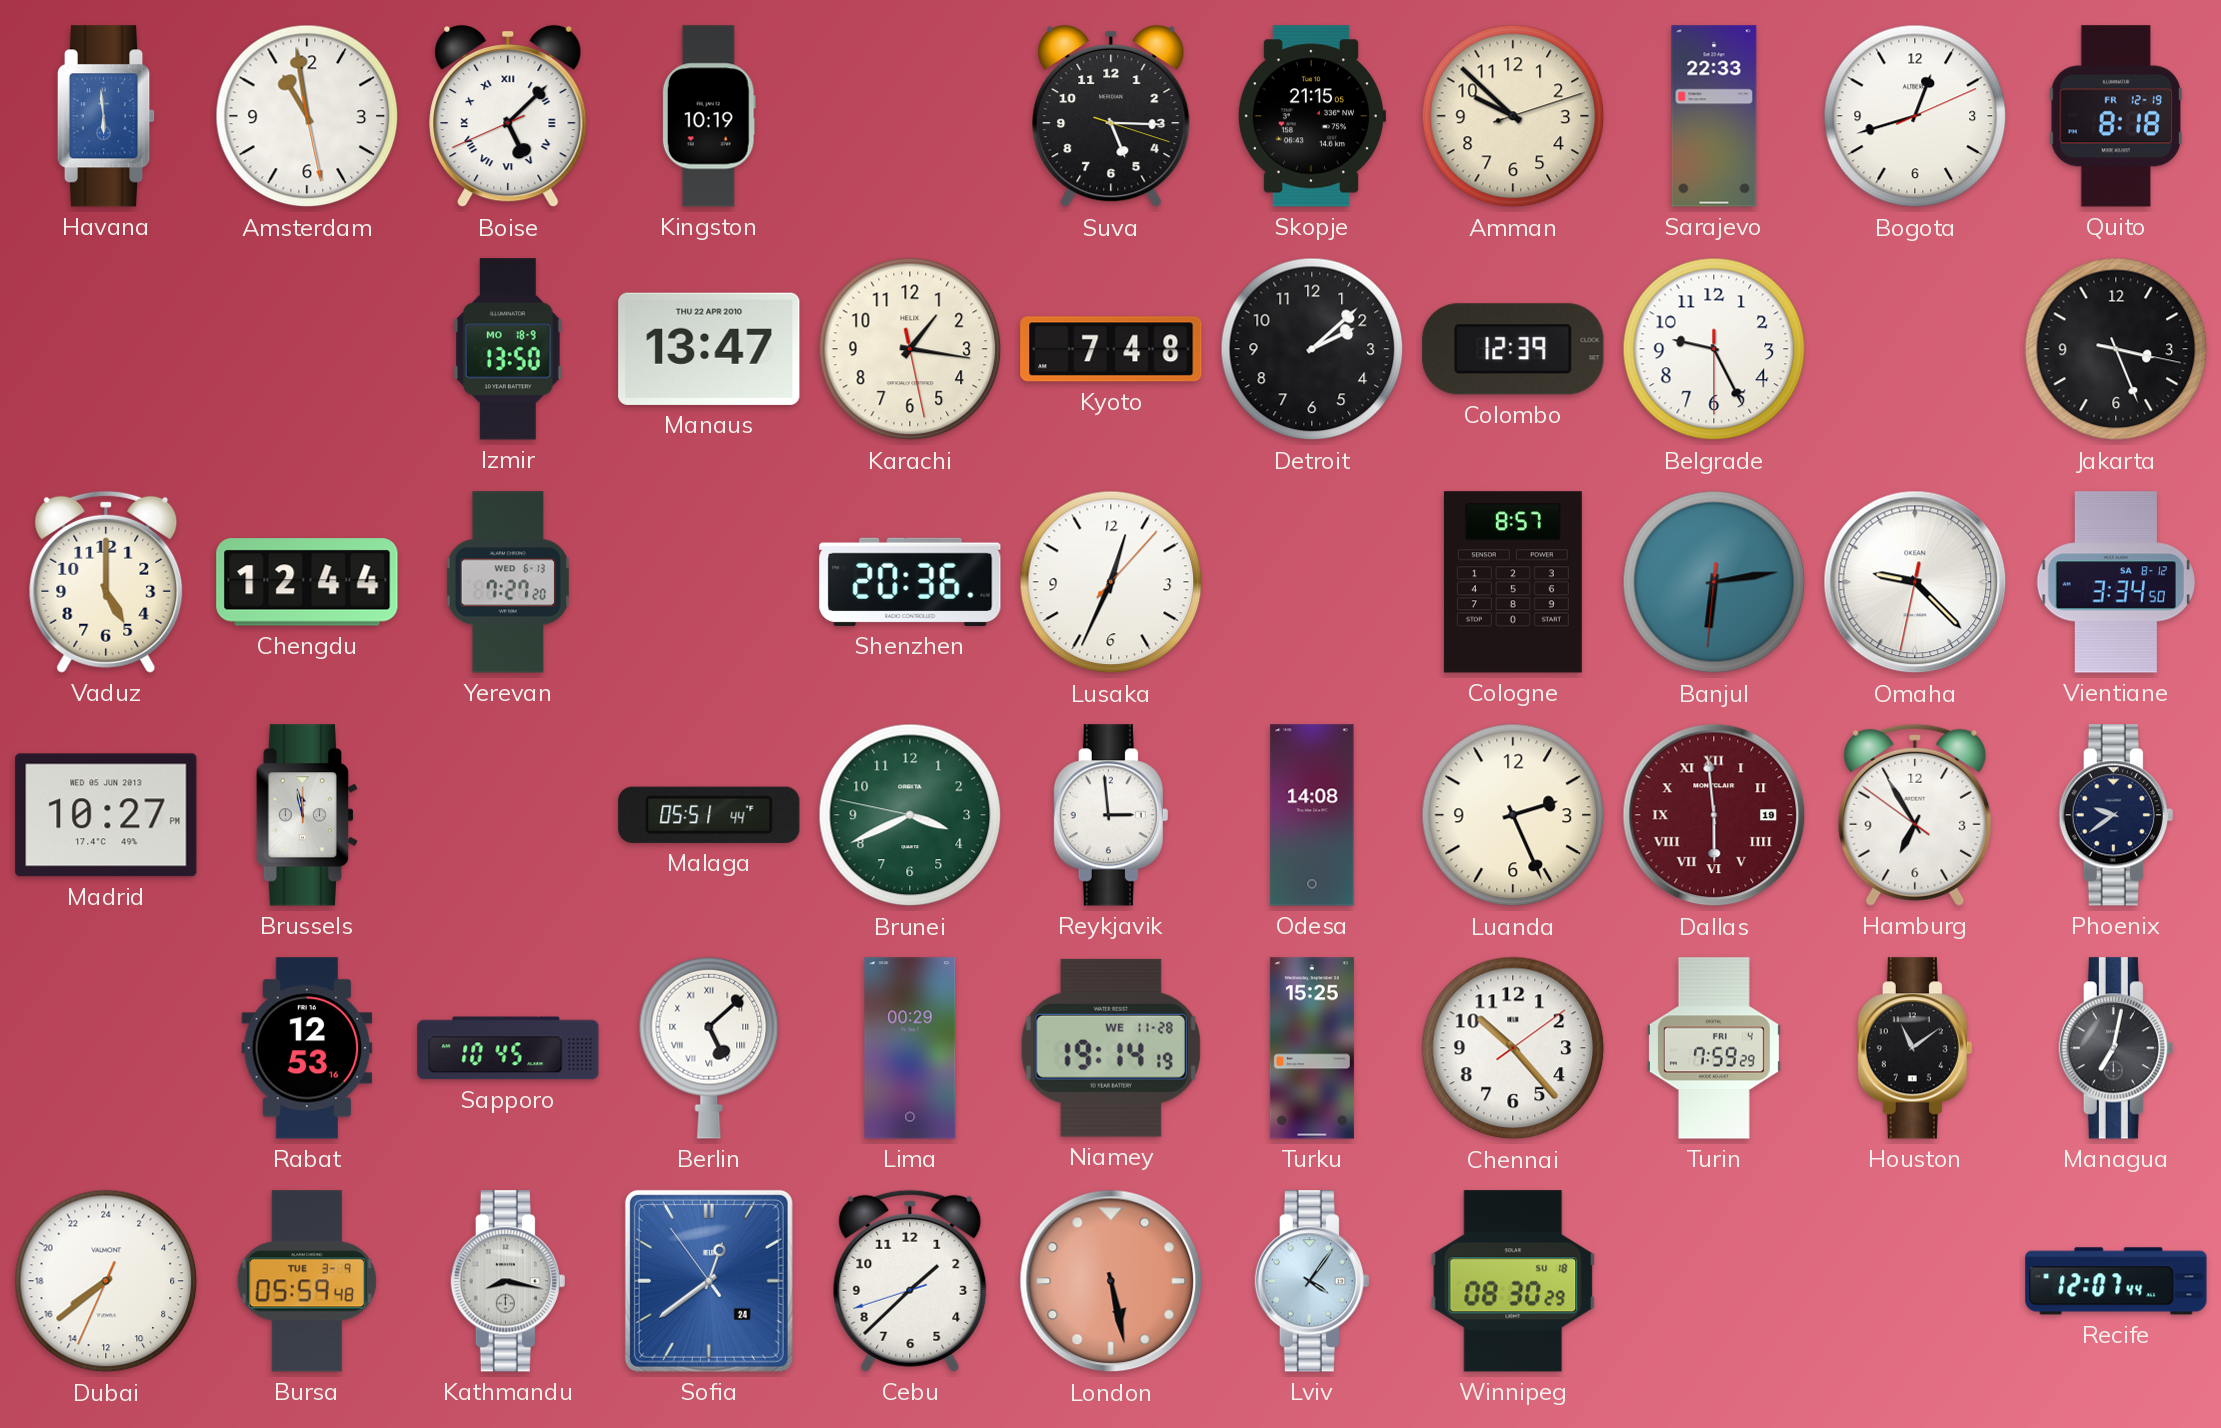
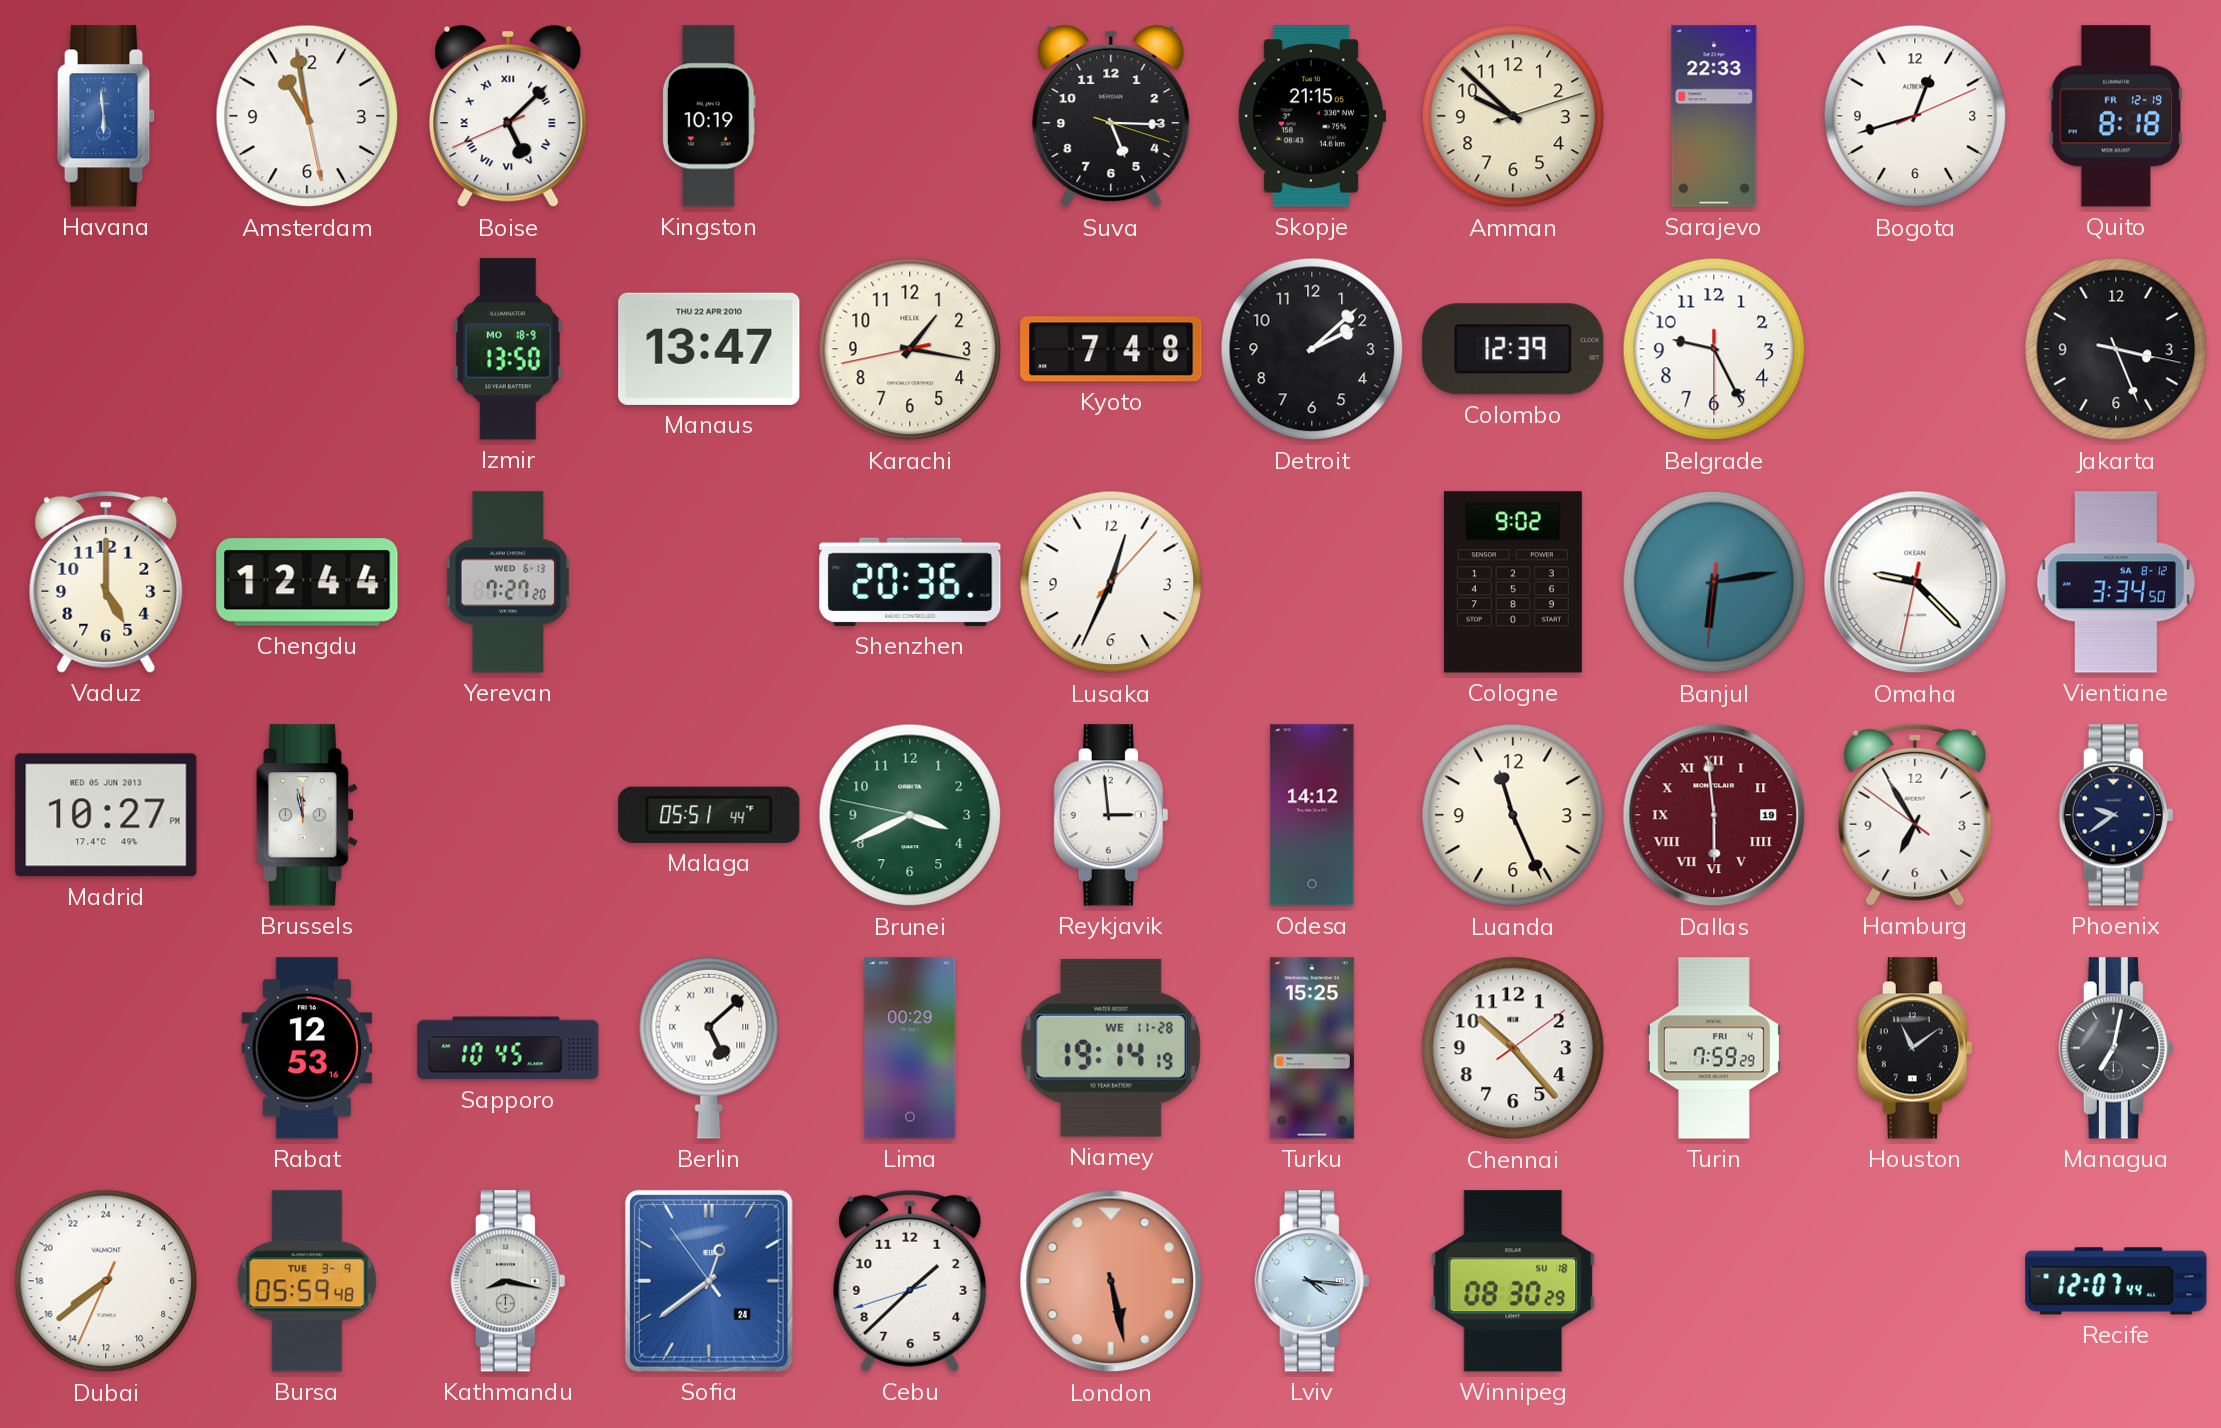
Karachi: 1:16:28 -> 1:16:43 (910, 349)
Cologne: 8:57 -> 9:02 (1513, 582)
Odesa: 14:08 -> 14:12 (1312, 815)
Luanda: 2:26 -> 11:26 (1513, 815)
Lviv: 4:06 -> 4:16 (1312, 1281)
